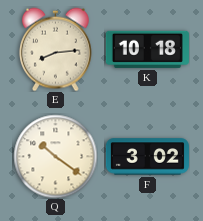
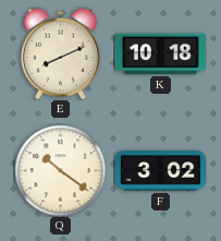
E: 8:14 -> 8:11 (60, 53)
